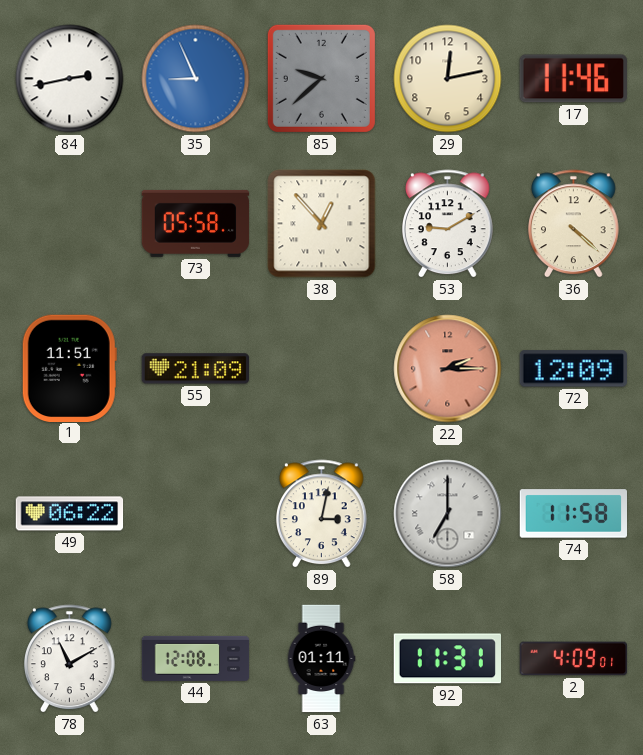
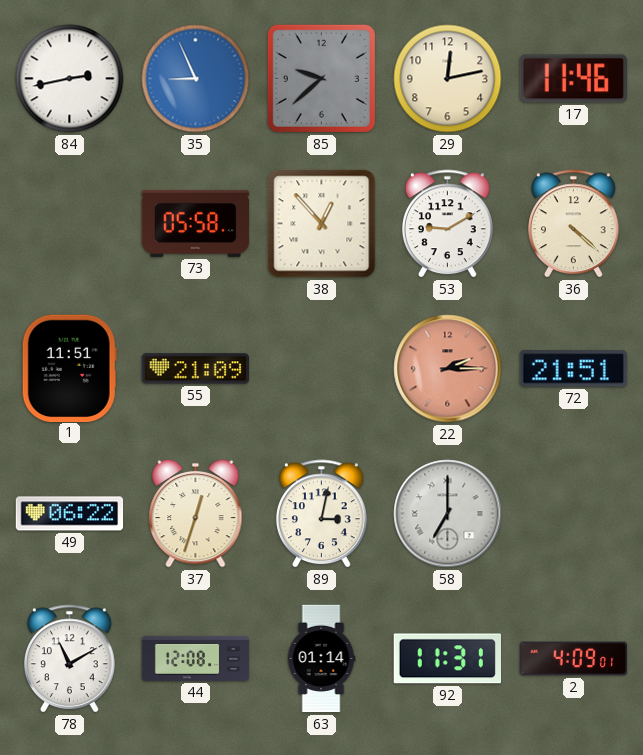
72: 12:09 -> 21:51 (573, 369)
37: none -> 12:33 (196, 513)
74: 11:58 -> none (574, 514)
63: 01:11 -> 01:14 (321, 659)
